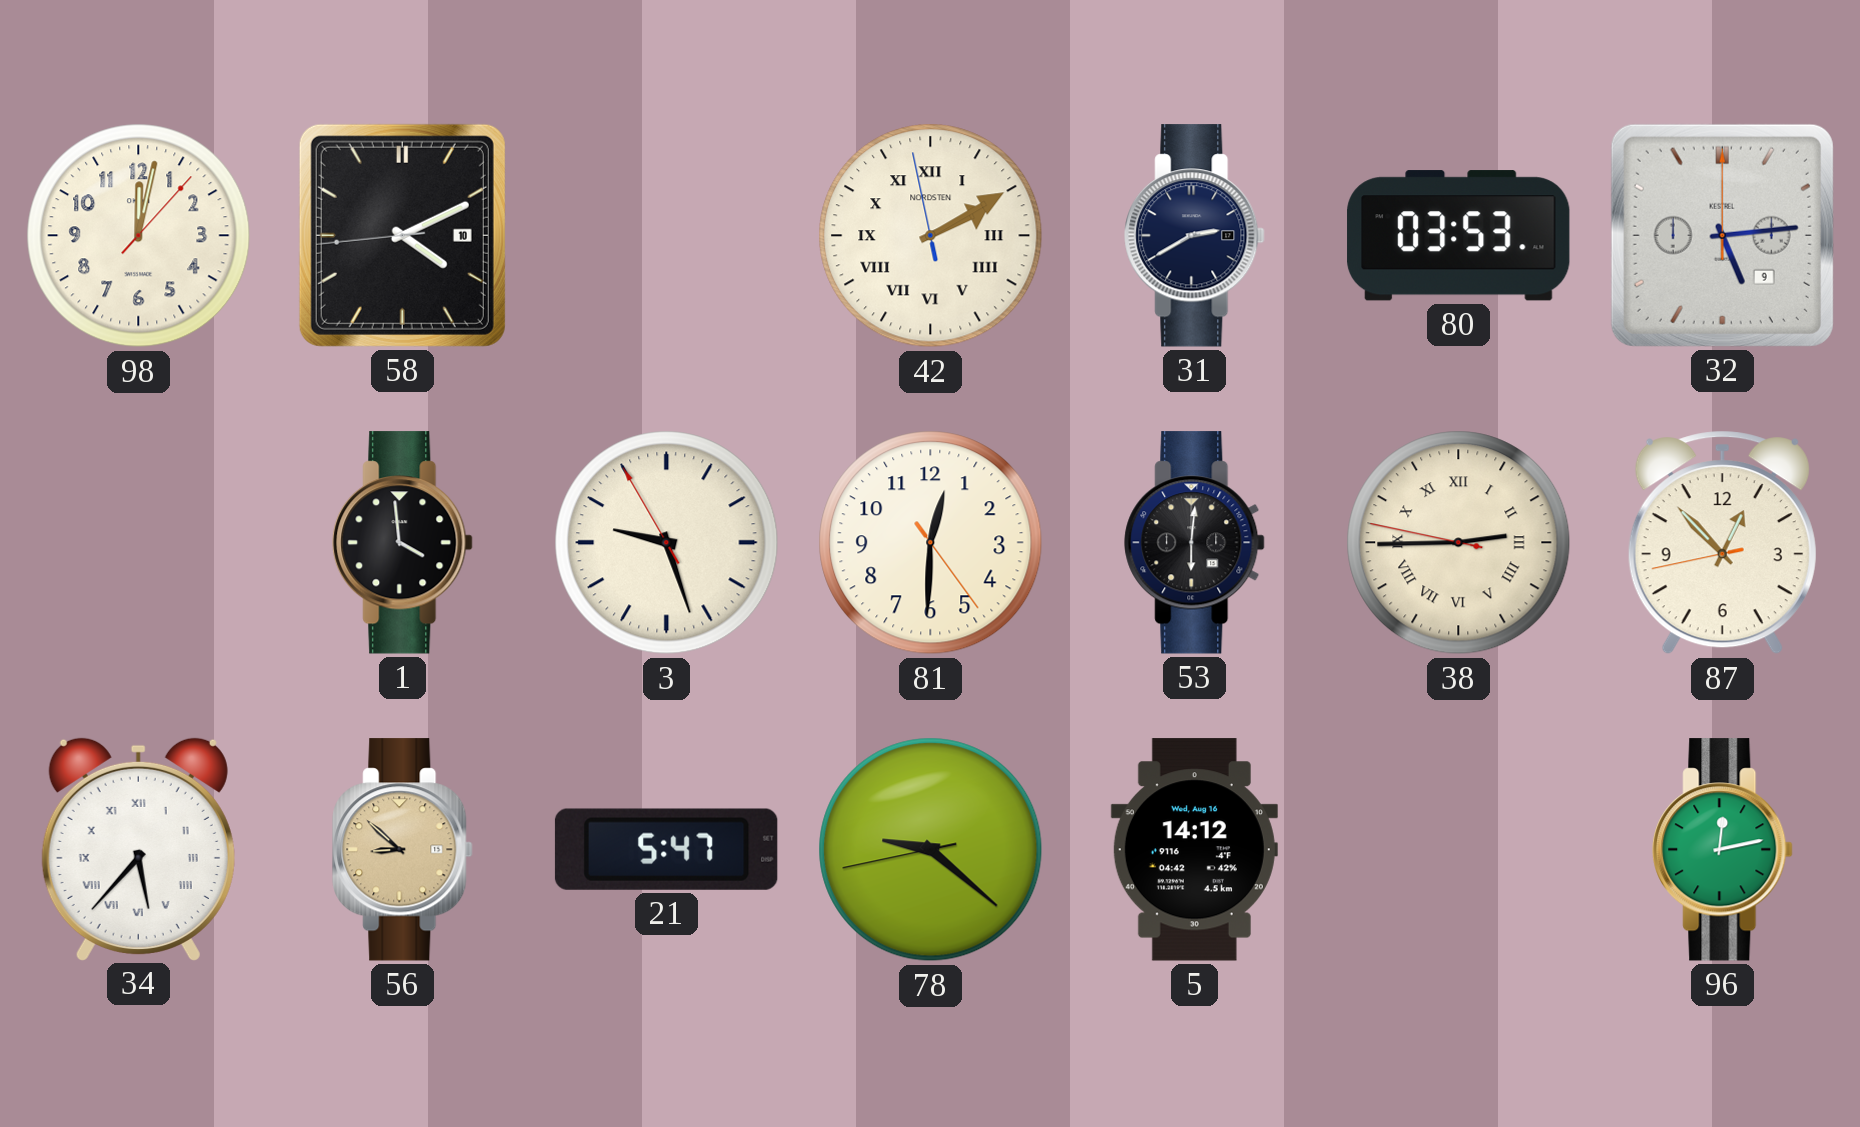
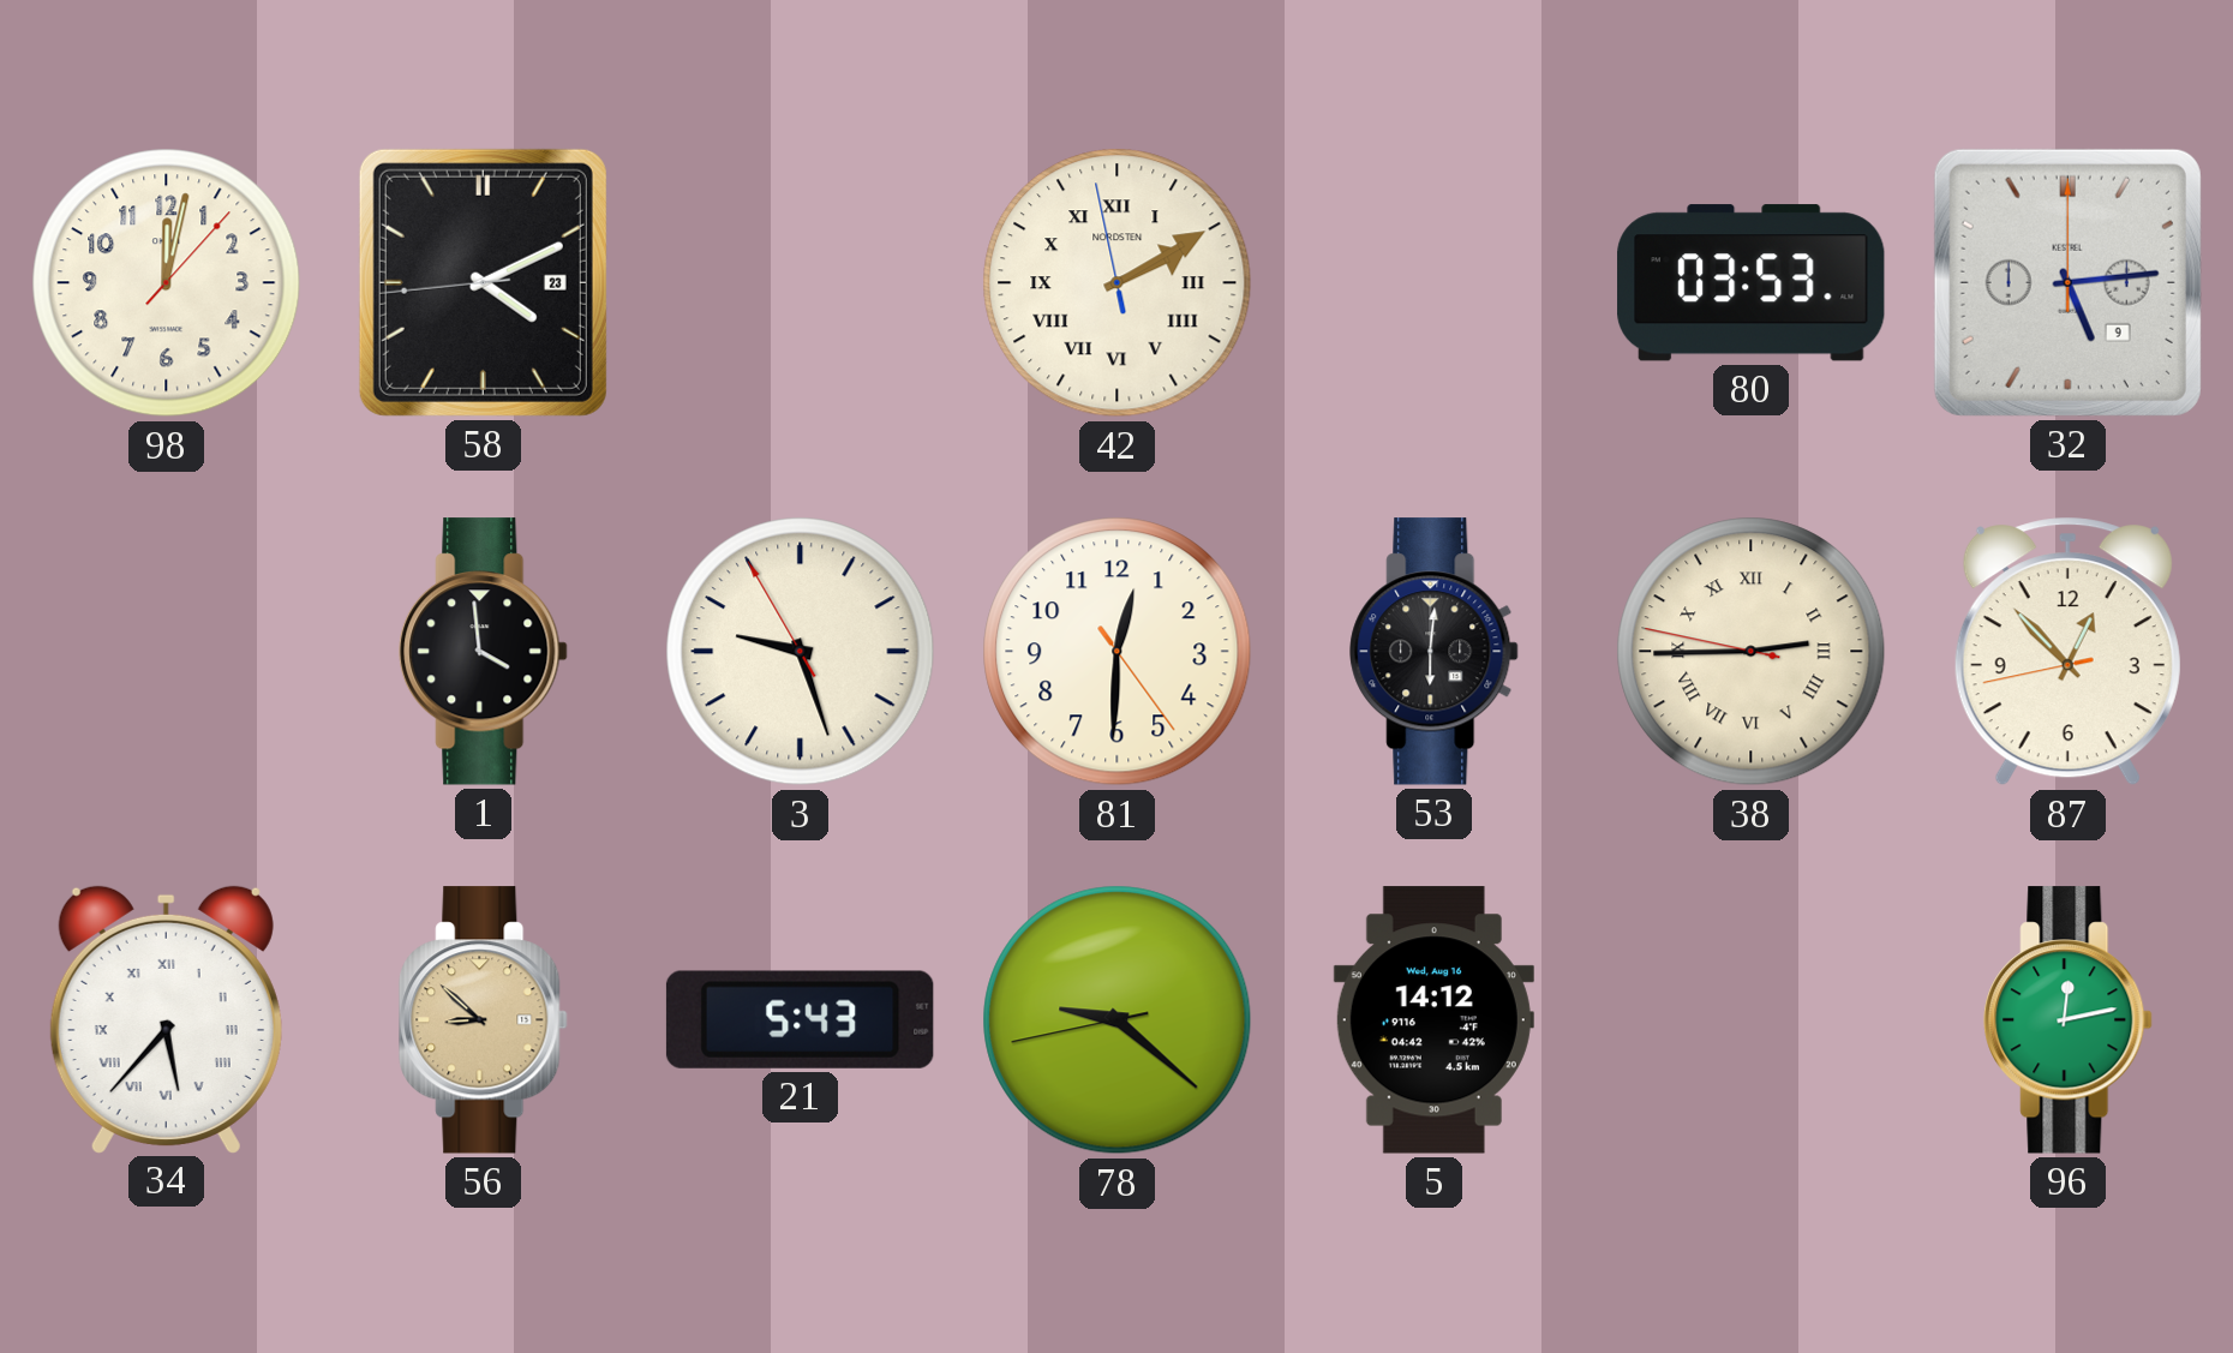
58 date: 10 -> 23 (483, 282)
31: 2:40 -> none (1195, 236)
21: 5:47 -> 5:43 (800, 1019)
